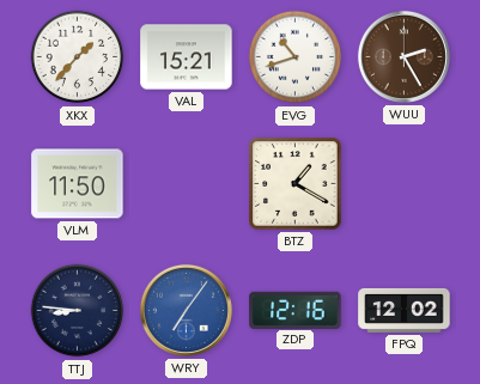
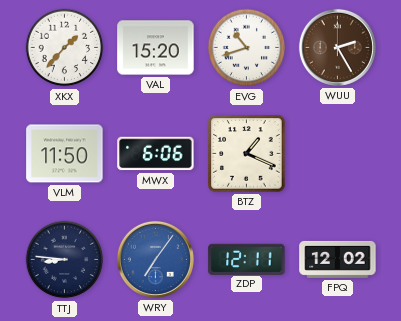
VAL: 15:21 -> 15:20 (156, 48)
MWX: none -> 6:06 (156, 154)
BTZ: 1:20 -> 1:19 (247, 154)
ZDP: 12:16 -> 12:11 (247, 259)
